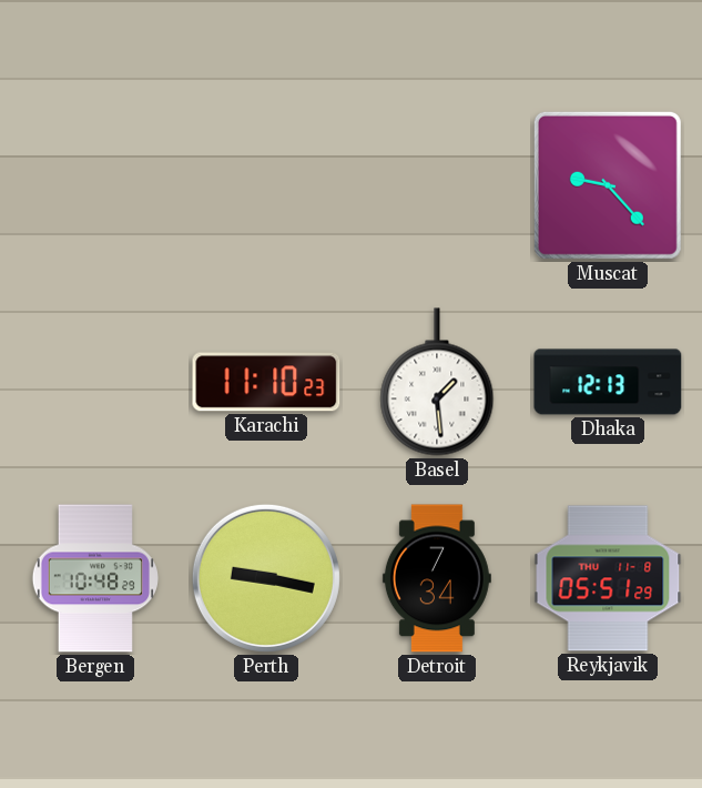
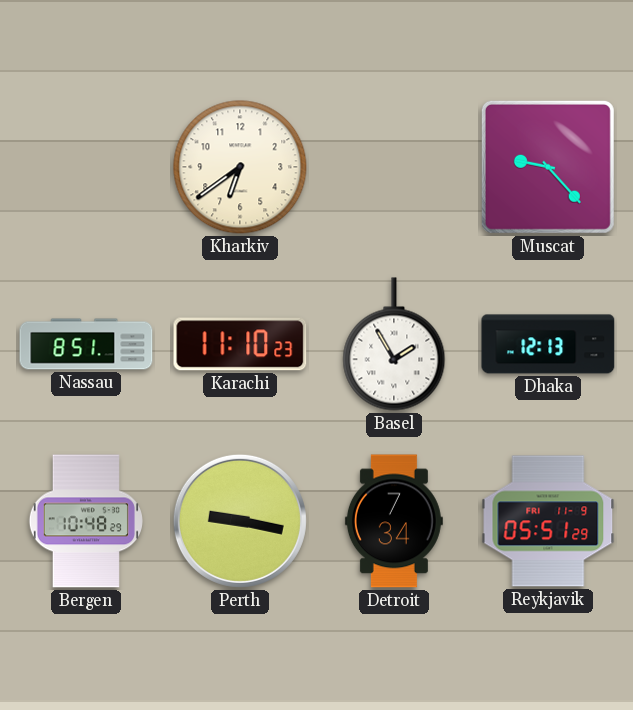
Kharkiv: none -> 6:39 (240, 167)
Nassau: none -> 8:51 (86, 344)
Basel: 1:29 -> 1:55 (394, 344)
Reykjavik date: THU 11-8 -> FRI 11-9 (548, 521)
